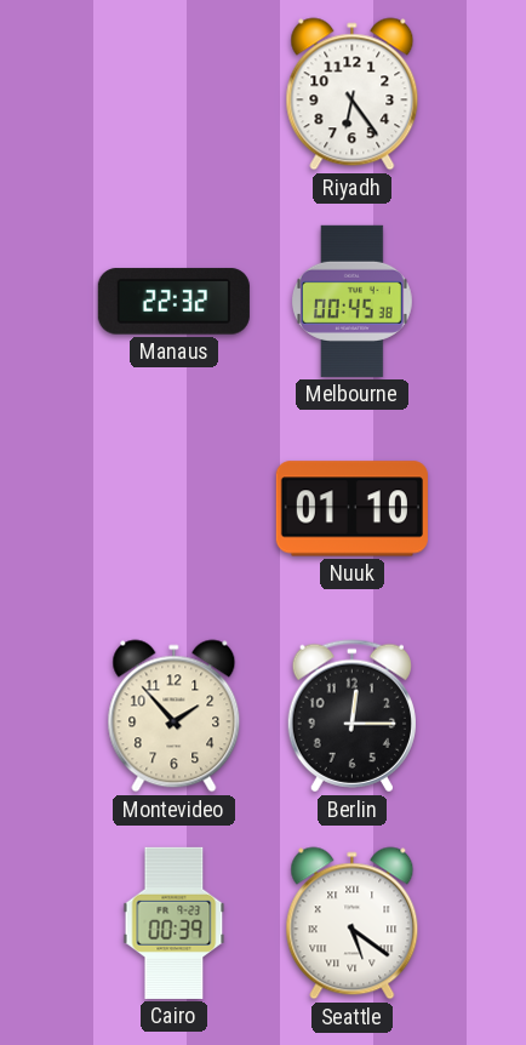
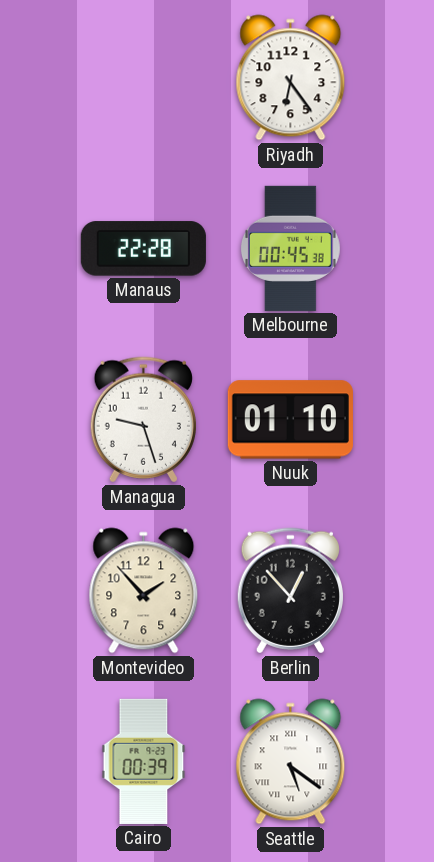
Manaus: 22:32 -> 22:28 (143, 249)
Managua: none -> 9:27 (143, 420)
Berlin: 12:15 -> 12:53 (290, 591)
